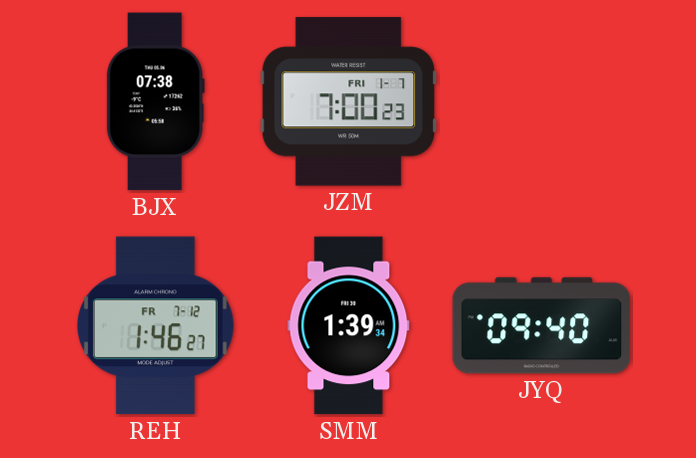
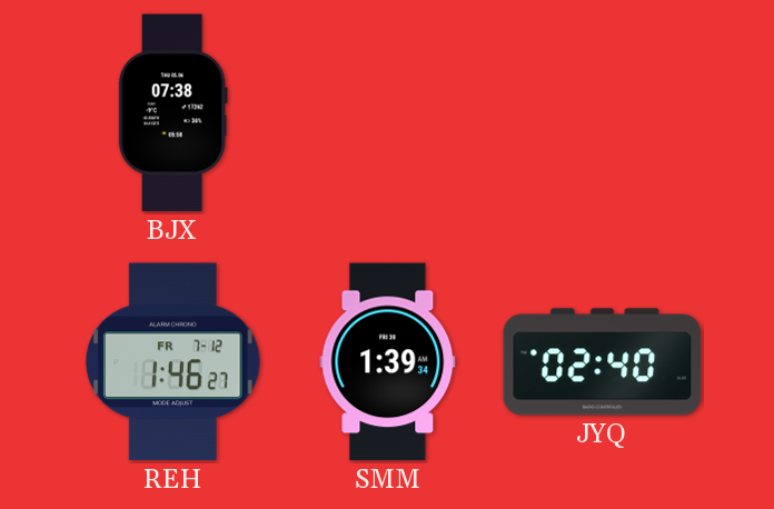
JZM: 7:00 -> none (349, 102)
JYQ: 09:40 -> 02:40 (603, 362)
